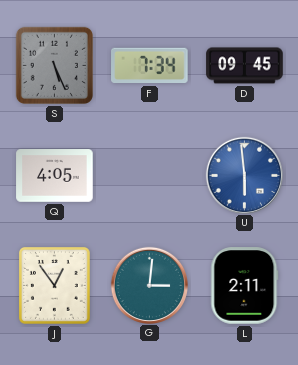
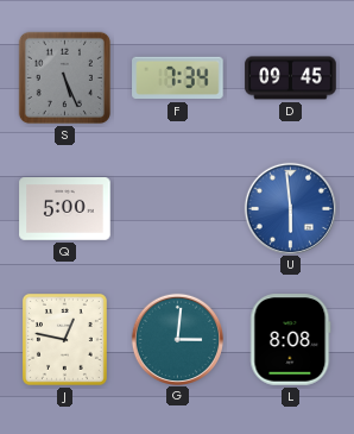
Q: 4:05 -> 5:00 (65, 209)
J: 12:54 -> 12:47 (64, 339)
L: 2:11 -> 8:08 (291, 340)
